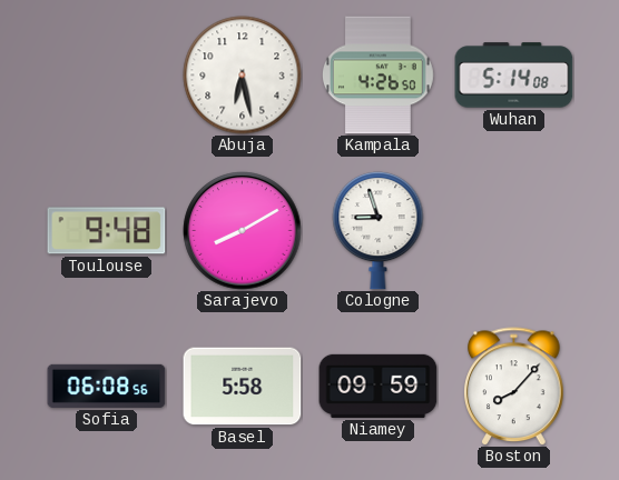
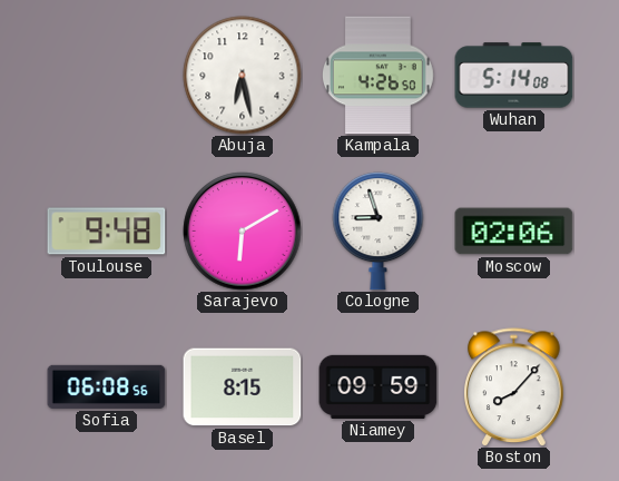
Sarajevo: 8:10 -> 6:10 (243, 232)
Moscow: none -> 02:06 (514, 232)
Basel: 5:58 -> 8:15 (243, 387)
